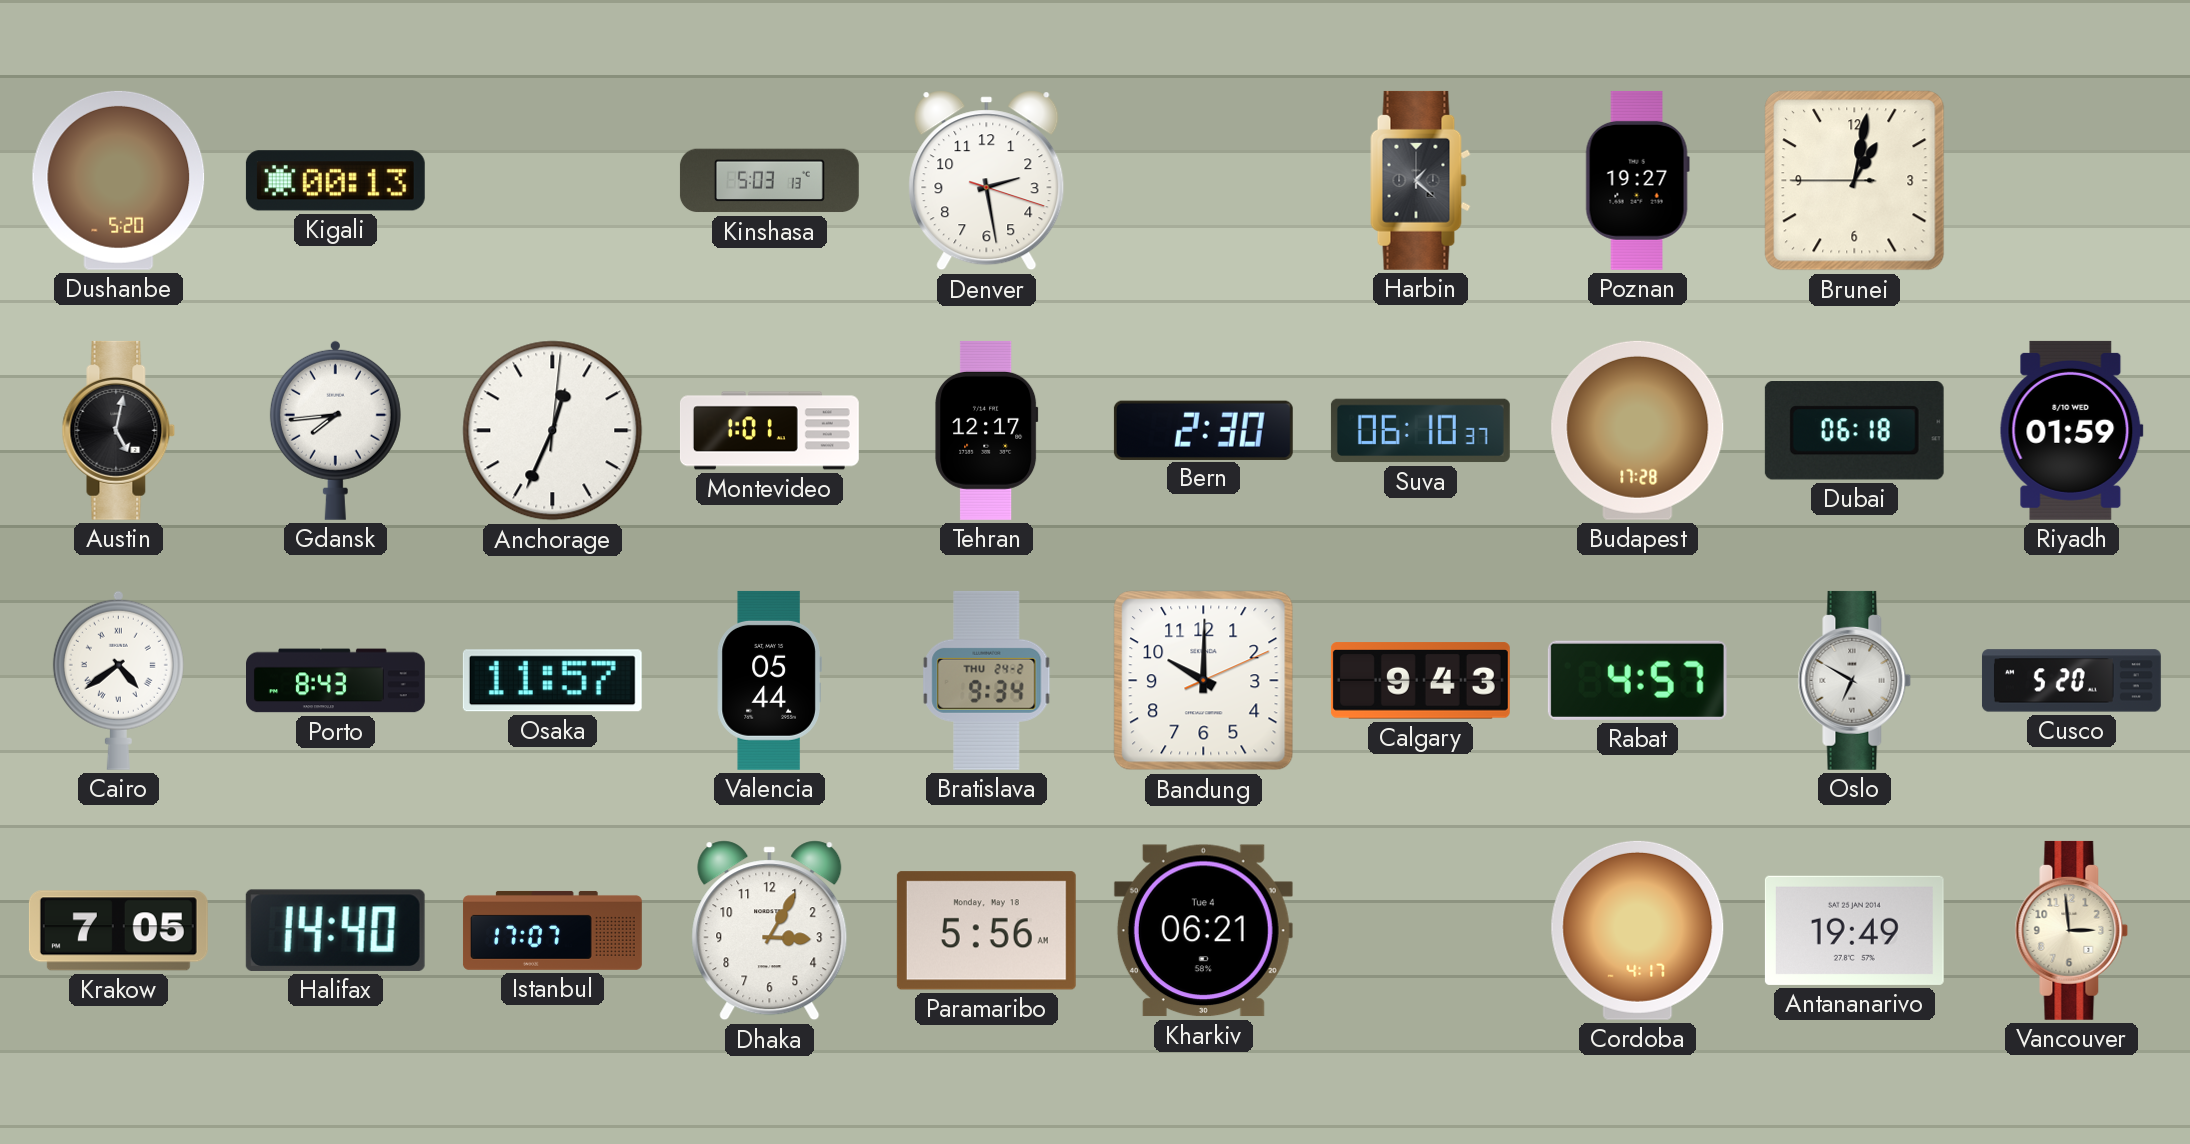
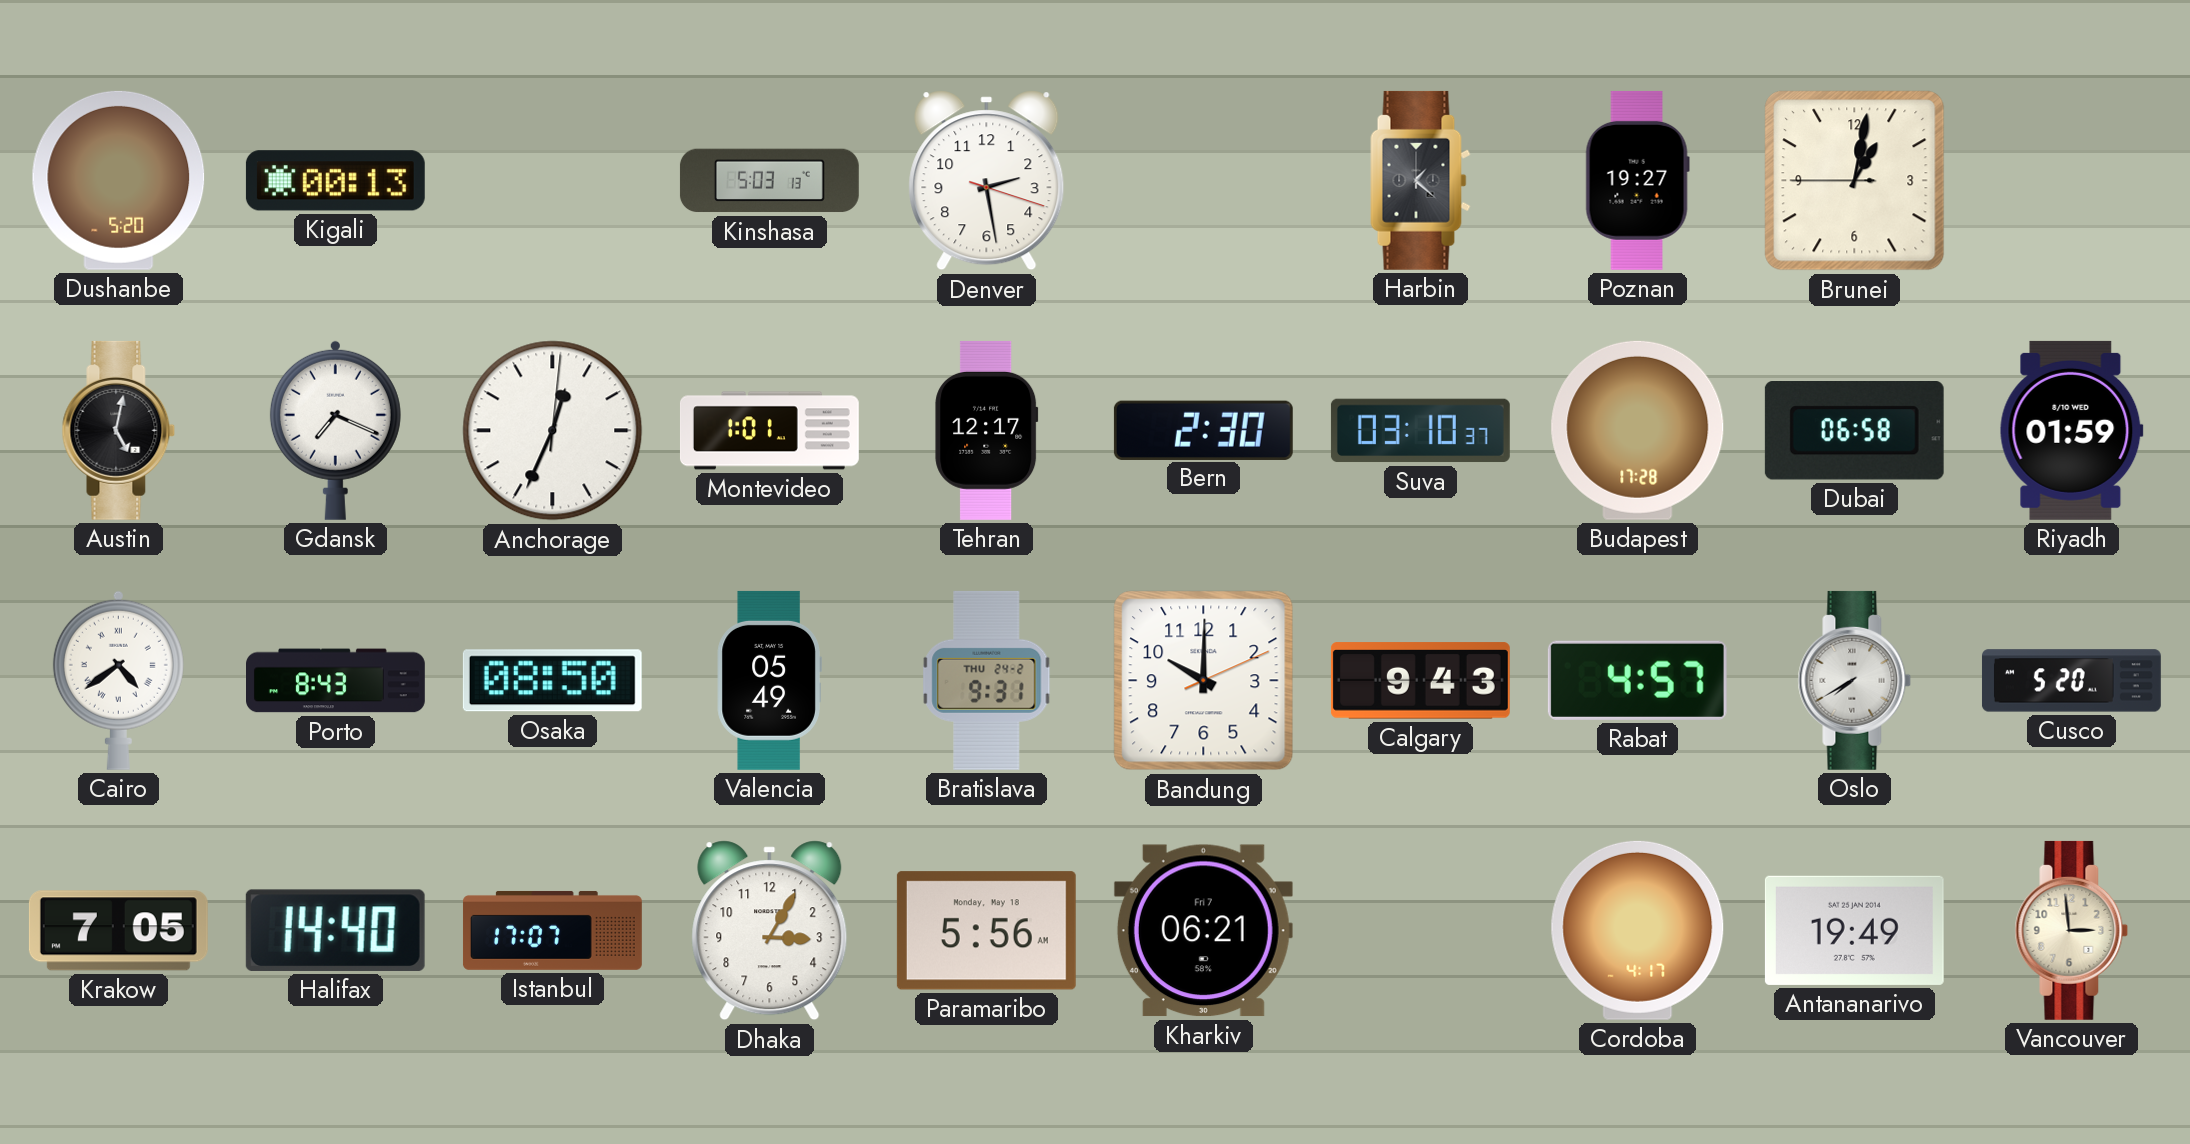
Gdansk: 7:44 -> 7:19 (335, 430)
Suva: 06:10 -> 03:10 (1420, 431)
Dubai: 06:18 -> 06:58 (1854, 431)
Osaka: 11:57 -> 08:50 (552, 681)
Valencia: 05:44 -> 05:49 (769, 680)
Bratislava: 9:34 -> 9:31 (987, 680)
Oslo: 6:50 -> 7:40 (1855, 680)
Kharkiv date: Tue 4 -> Fri 7 (1203, 931)
